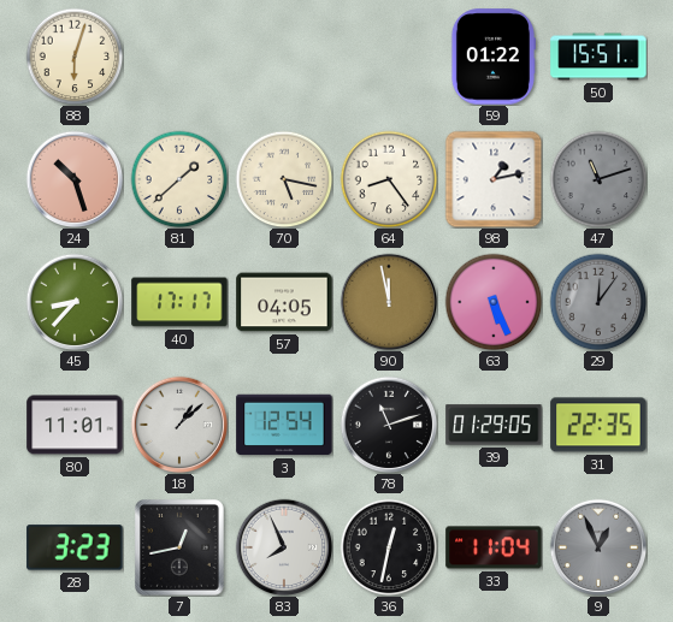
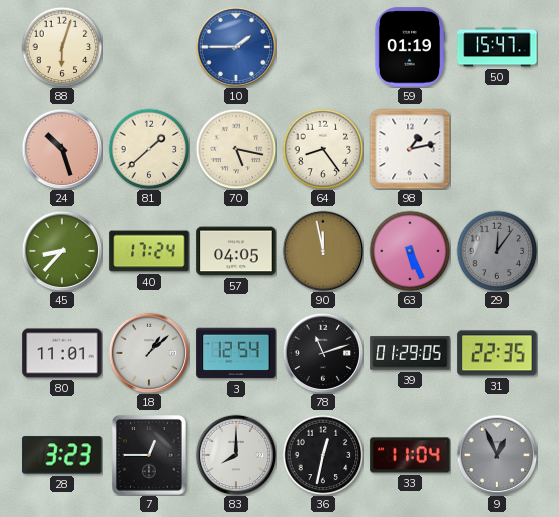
10: none -> 1:45 (236, 47)
59: 01:22 -> 01:19 (409, 47)
50: 15:51 -> 15:47 (497, 47)
47: 11:12 -> none (598, 179)
40: 17:17 -> 17:24 (149, 251)
7: 12:43 -> 12:45 (150, 456)
83: 7:56 -> 8:00 (236, 455)
